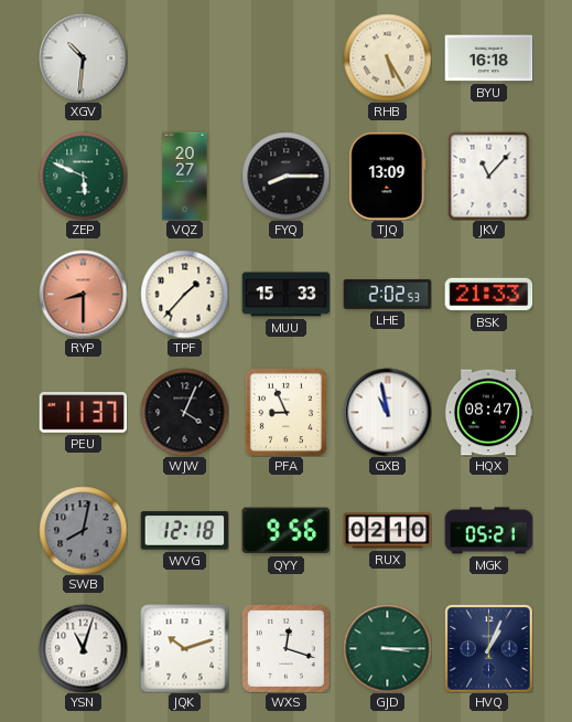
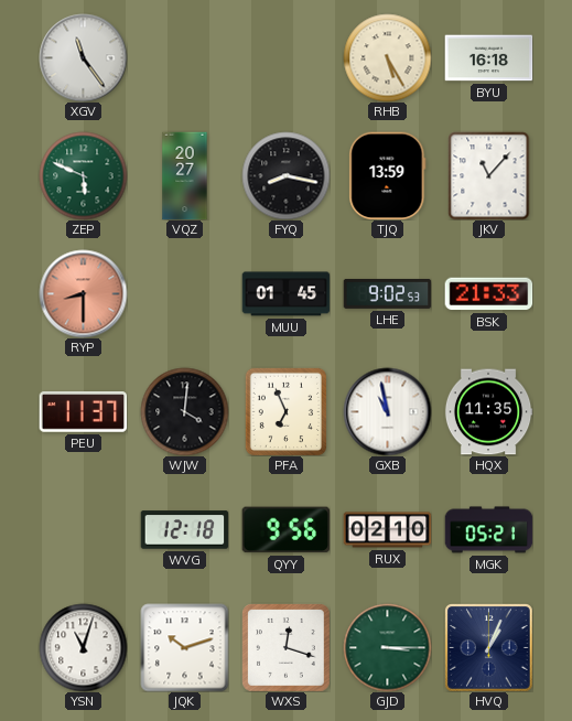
XGV: 10:31 -> 11:24 (83, 57)
FYQ: 8:15 -> 8:17 (285, 175)
TJQ: 13:09 -> 13:59 (388, 175)
TPF: 1:37 -> none (184, 294)
MUU: 15:33 -> 01:45 (285, 294)
LHE: 2:02 -> 9:02 (387, 293)
WJW: 4:04 -> 4:01 (184, 411)
PFA: 8:56 -> 6:56 (285, 411)
HQX: 08:47 -> 11:35 (488, 412)
SWB: 8:02 -> none (83, 530)
